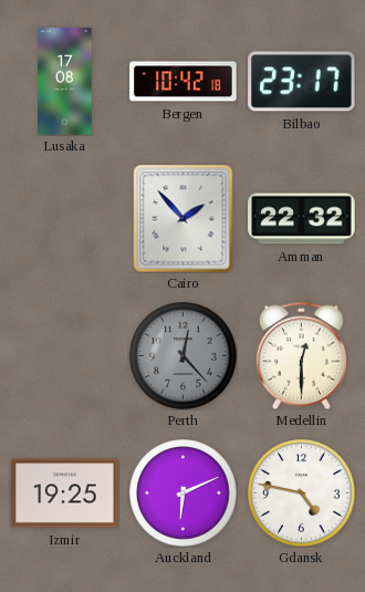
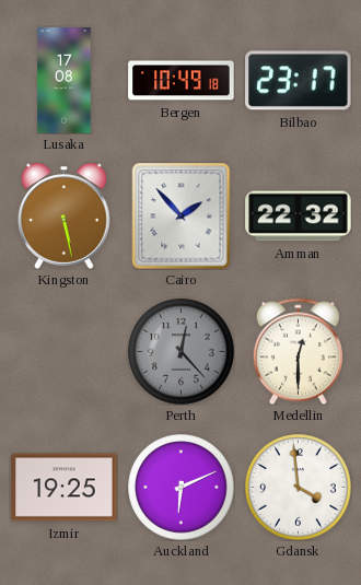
Bergen: 10:42 -> 10:49 (182, 81)
Kingston: none -> 5:28 (65, 215)
Gdansk: 4:47 -> 3:59 (299, 488)
